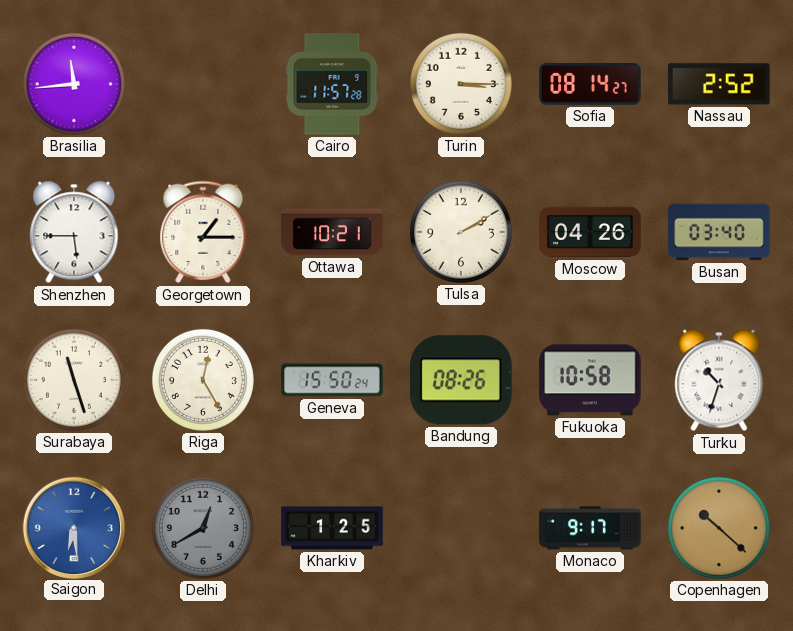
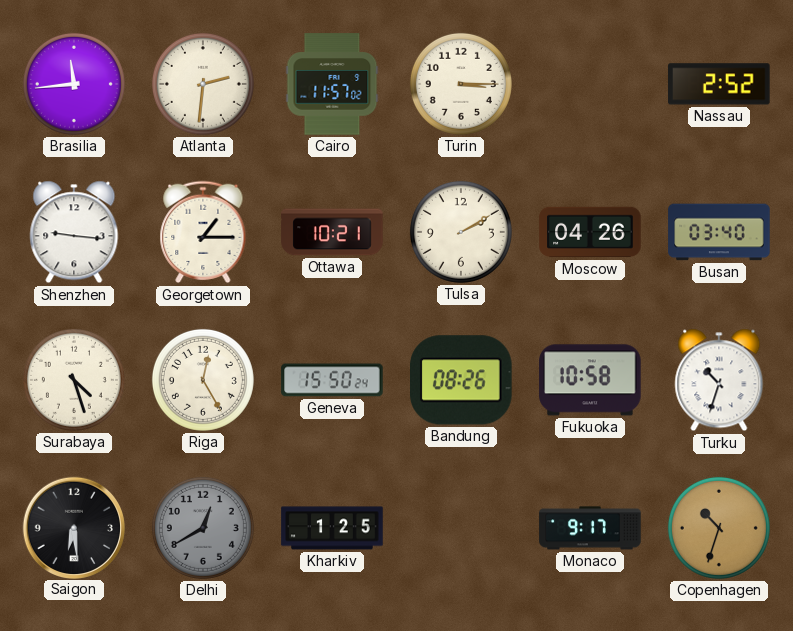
Atlanta: none -> 2:31 (203, 84)
Cairo: 11:57:28 -> 11:57:02 (332, 84)
Sofia: 08:14 -> none (590, 85)
Shenzhen: 5:45 -> 9:16 (74, 232)
Surabaya: 11:27 -> 4:27 (74, 380)
Saigon dial: blue -> black (73, 527)
Copenhagen: 10:22 -> 10:33 (719, 528)
